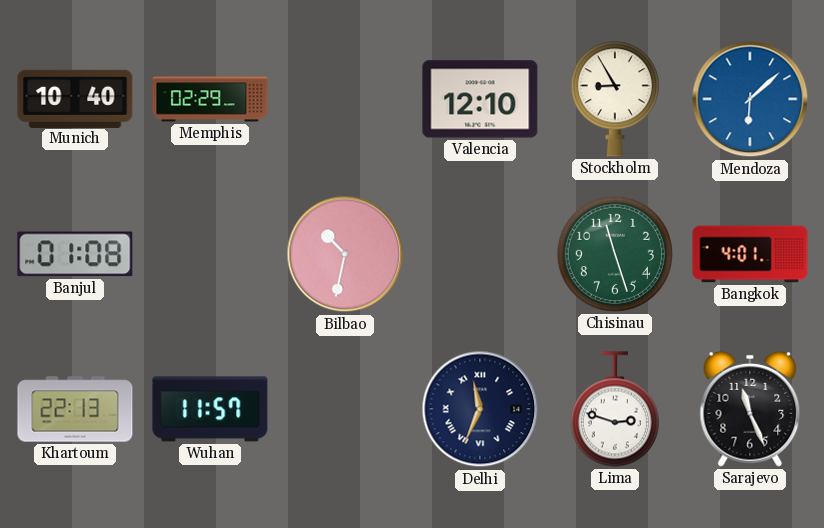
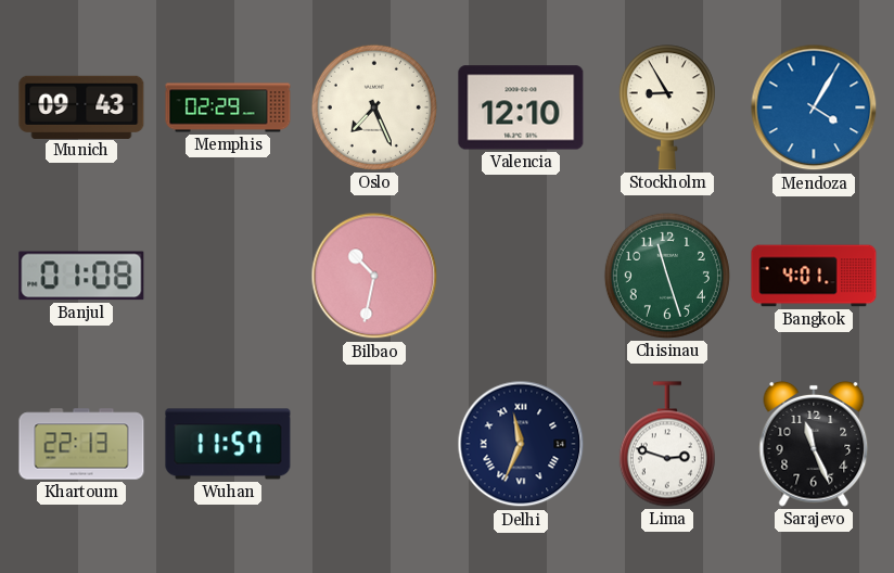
Munich: 10:40 -> 09:43 (81, 106)
Oslo: none -> 7:26 (374, 107)
Mendoza: 6:08 -> 4:05 (814, 107)
